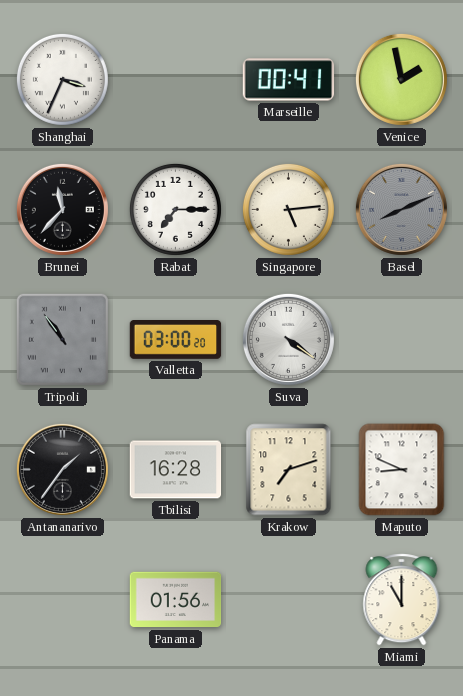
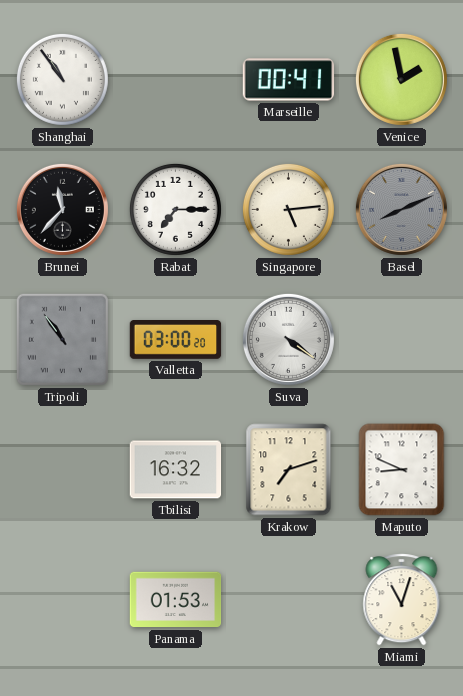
Shanghai: 3:34 -> 10:54 (62, 79)
Antananarivo: 1:36 -> none (62, 469)
Tbilisi: 16:28 -> 16:32 (176, 470)
Panama: 01:56 -> 01:53 (176, 600)
Miami: 11:00 -> 11:03 (402, 600)
